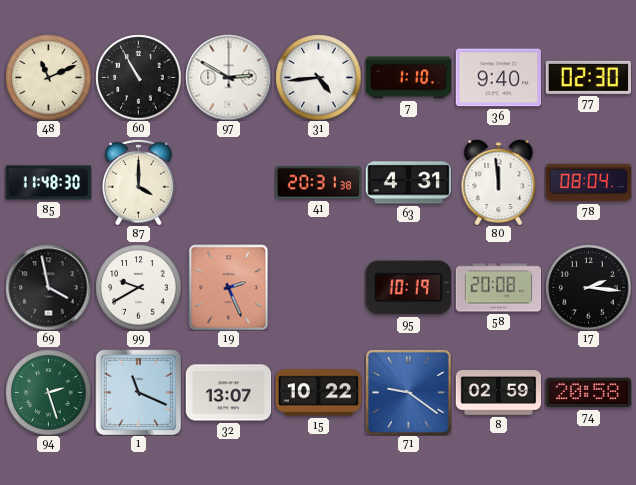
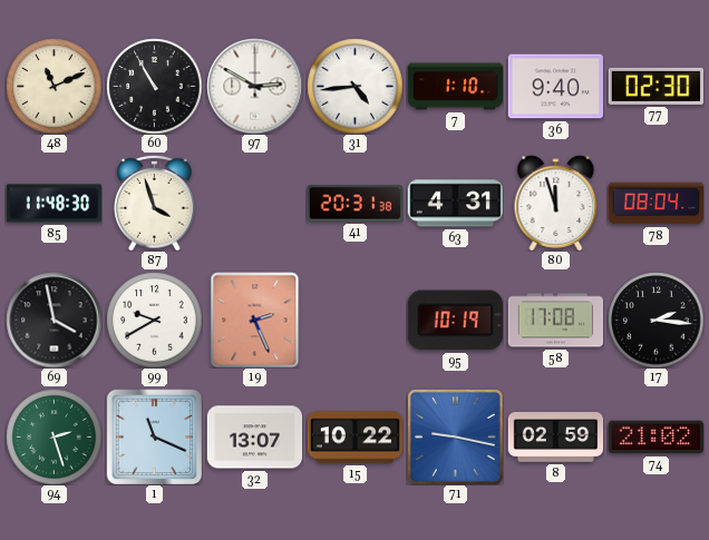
87: 4:00 -> 3:57 (155, 203)
80: 11:59 -> 11:57 (556, 203)
58: 20:08 -> 17:08 (555, 321)
71: 9:21 -> 9:17 (456, 438)
74: 20:58 -> 21:02 (655, 438)
